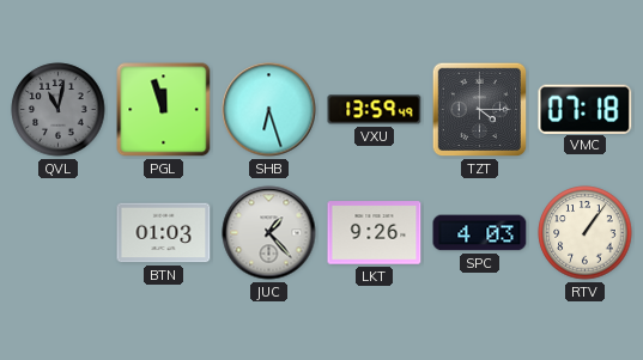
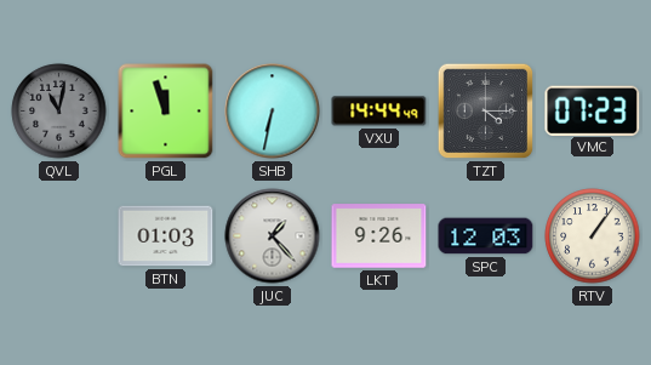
SHB: 6:27 -> 6:32 (273, 112)
VXU: 13:59 -> 14:44 (379, 112)
VMC: 07:18 -> 07:23 (593, 110)
SPC: 4:03 -> 12:03 (486, 236)
